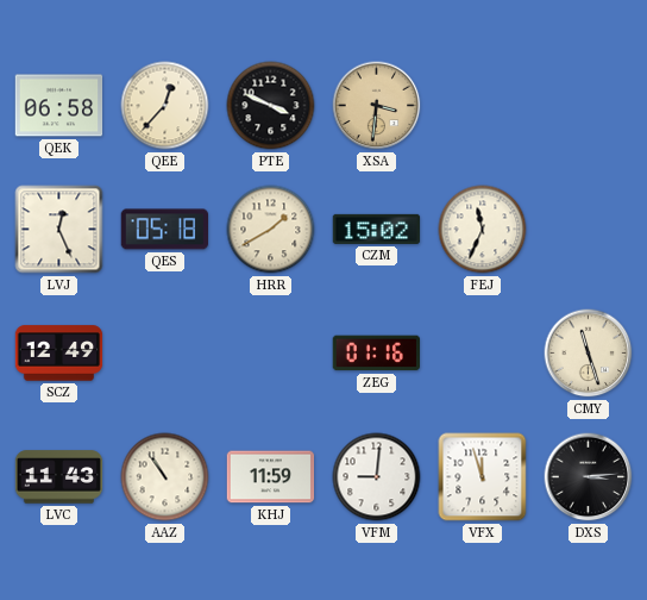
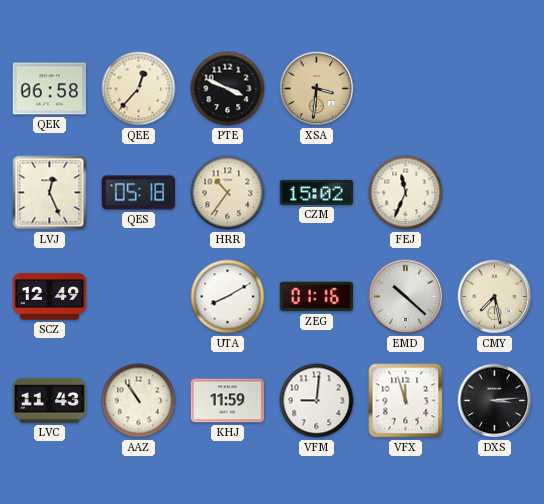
HRR: 1:40 -> 10:36 (228, 193)
UTA: none -> 8:10 (228, 297)
EMD: none -> 10:22 (406, 297)
CMY: 11:27 -> 7:28 (495, 297)
